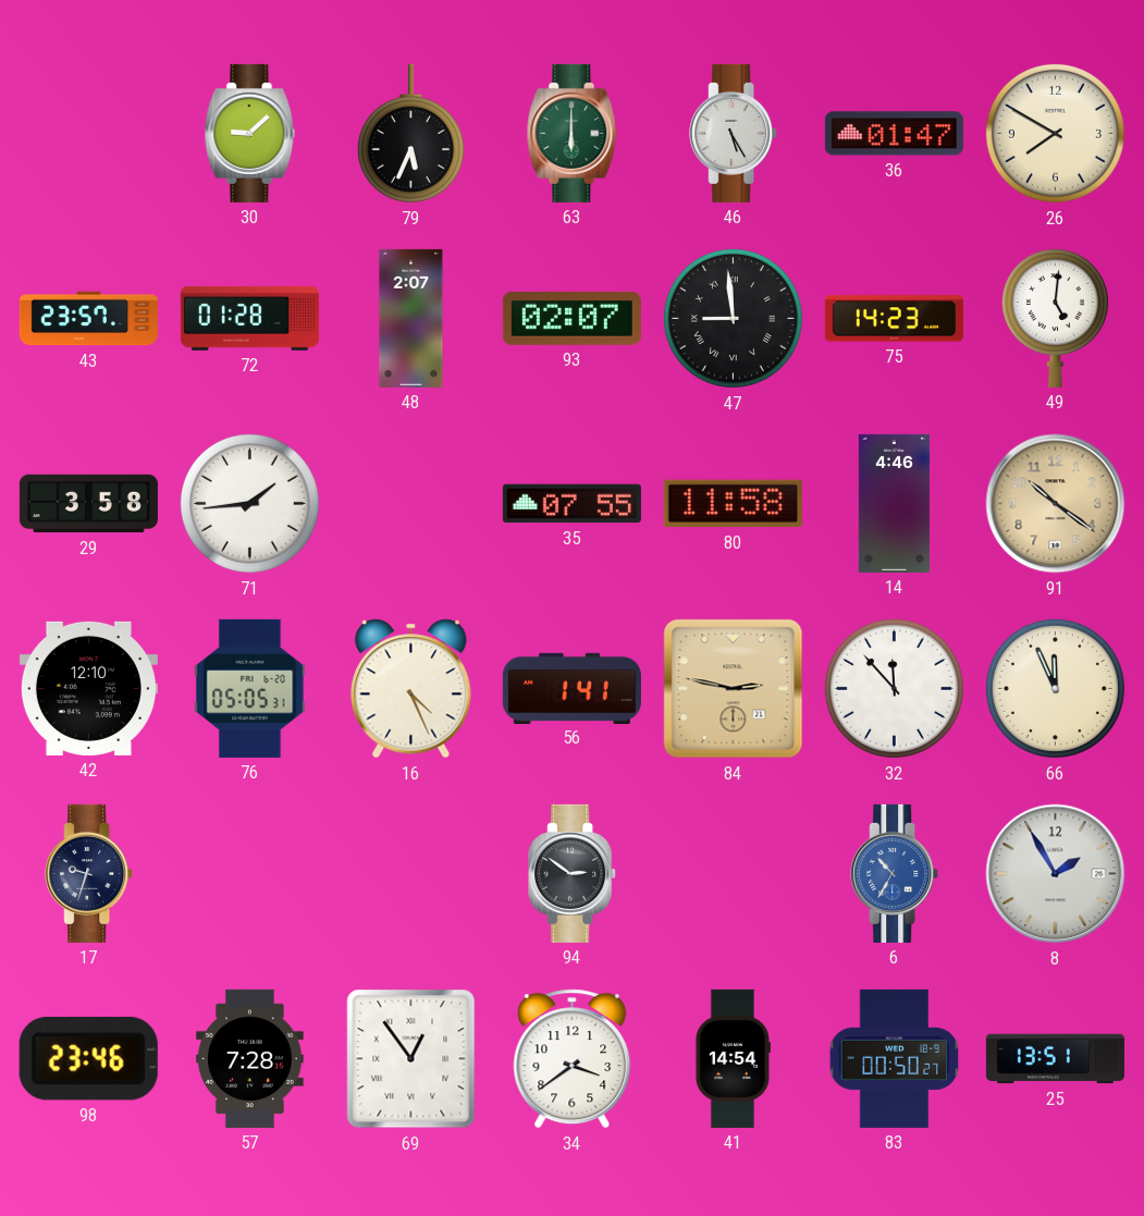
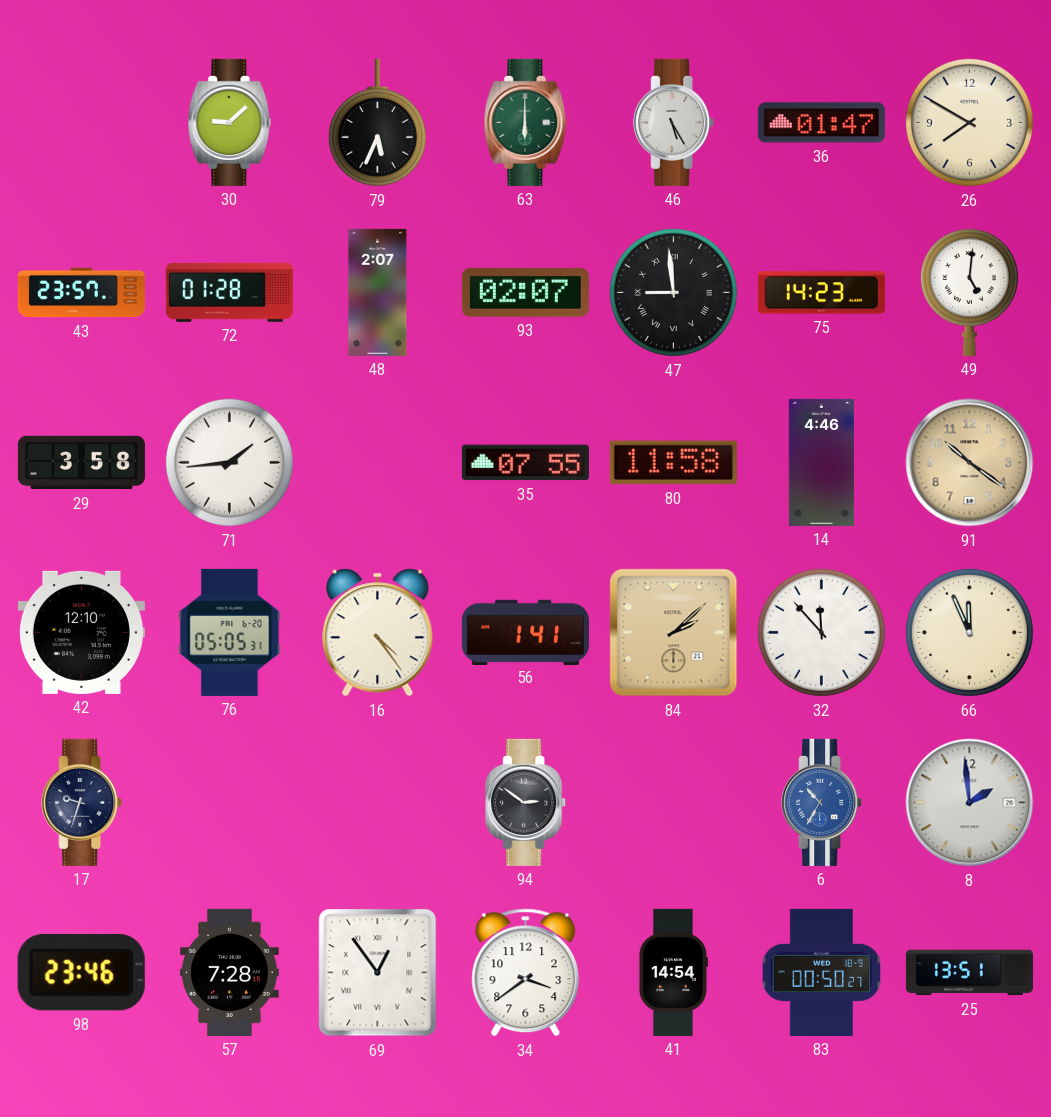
16: 4:26 -> 4:24 (378, 633)
84: 2:47 -> 2:08 (674, 633)
8: 1:55 -> 1:59 (970, 803)
